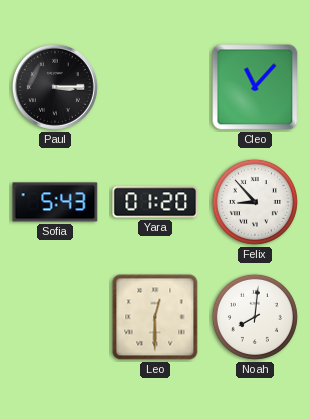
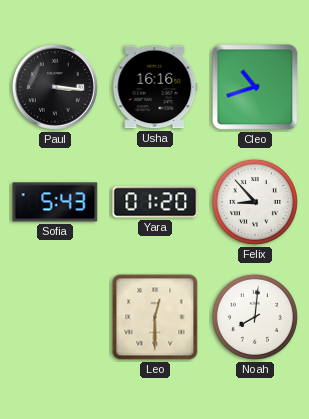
Paul: 3:15 -> 3:16 (55, 87)
Usha: none -> 16:16 (155, 87)
Cleo: 11:07 -> 10:42 (255, 87)
